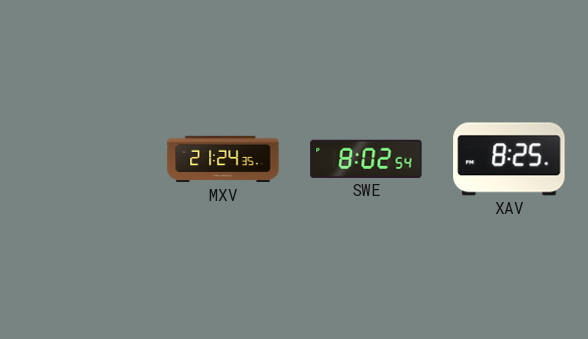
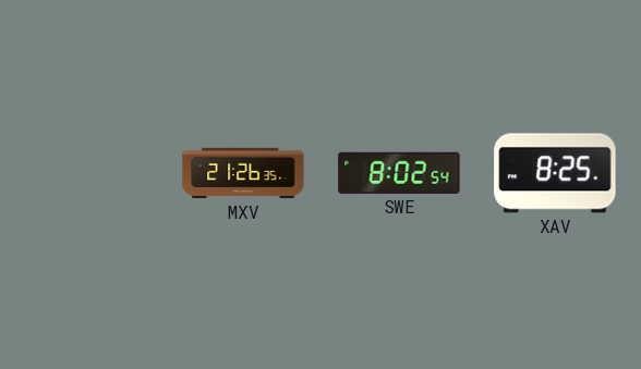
MXV: 21:24 -> 21:26 (243, 173)
